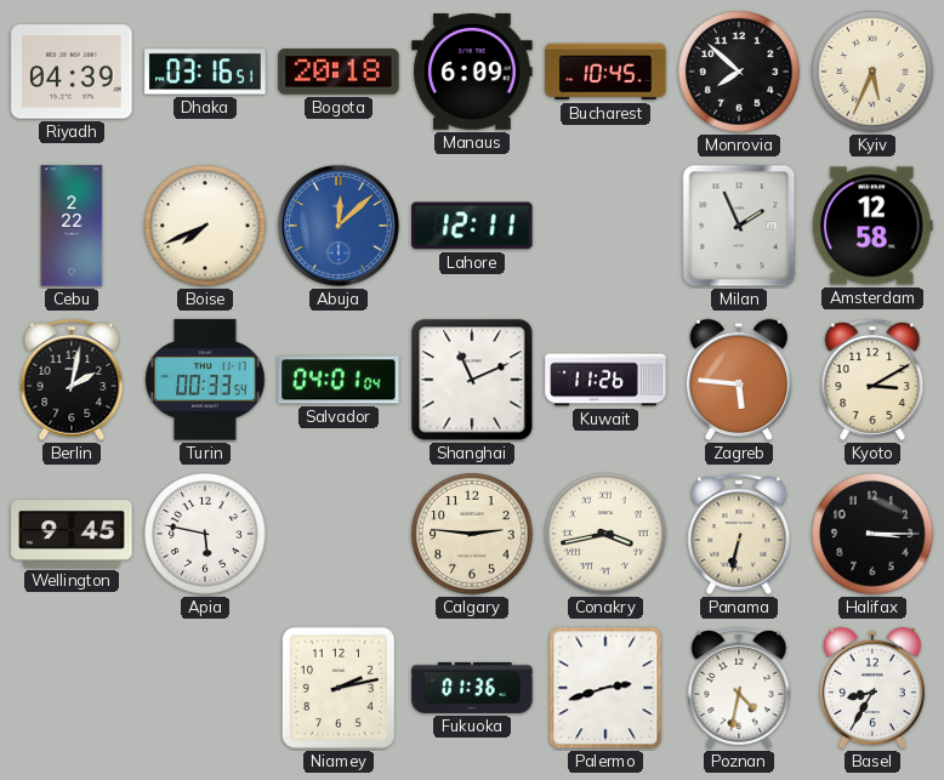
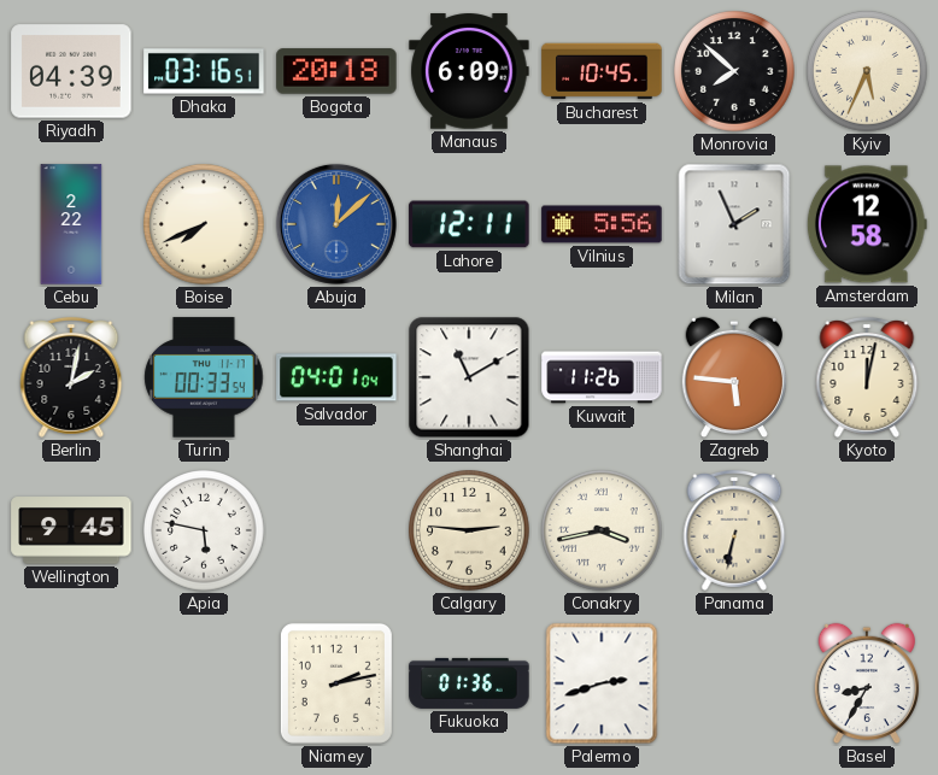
Vilnius: none -> 5:56 (602, 224)
Shanghai: 11:11 -> 11:10 (469, 377)
Kyoto: 3:10 -> 12:02 (867, 377)
Halifax: 3:15 -> none (874, 535)
Poznan: 4:32 -> none (739, 688)
